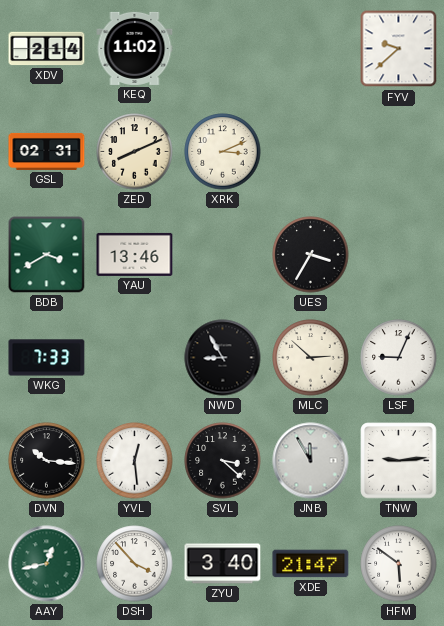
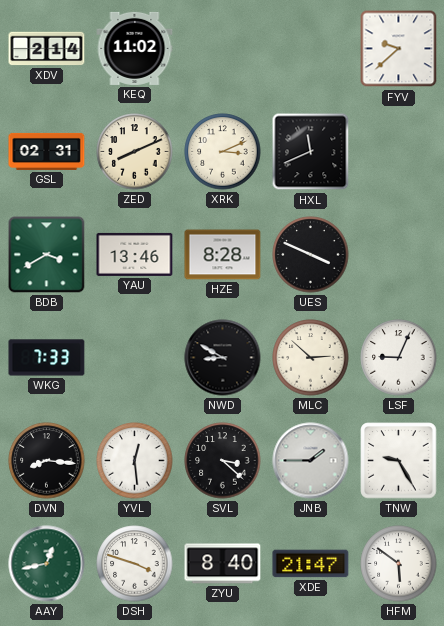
HXL: none -> 11:41 (311, 152)
HZE: none -> 8:28 (223, 255)
UES: 3:35 -> 3:49 (311, 255)
NWD: 8:55 -> 8:50 (223, 358)
DVN: 10:16 -> 8:16 (47, 461)
JNB: 11:55 -> 1:45 (311, 461)
TNW: 9:14 -> 9:25 (399, 461)
DSH: 3:53 -> 3:48 (135, 564)
ZYU: 3:40 -> 8:40 (223, 564)
